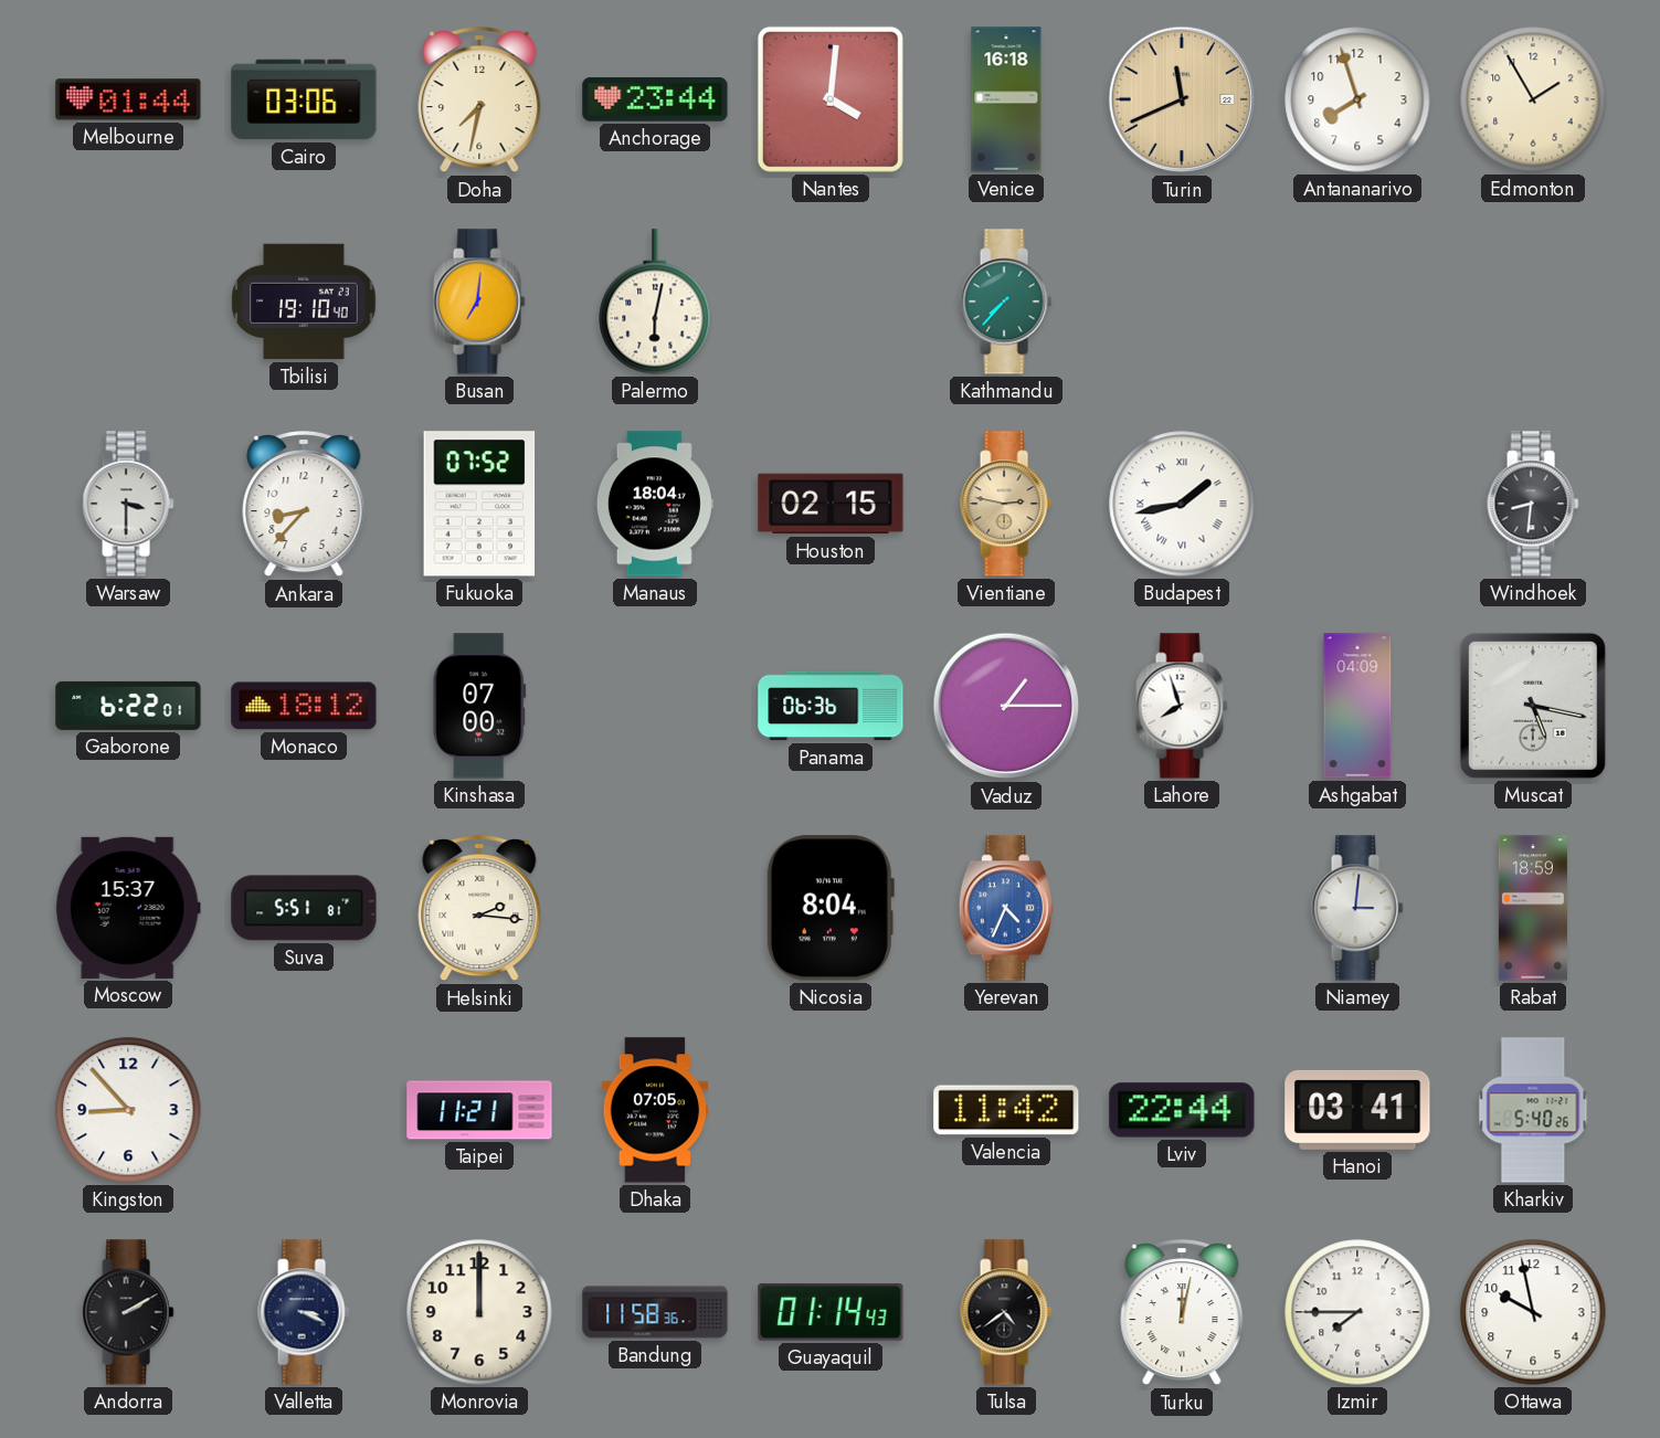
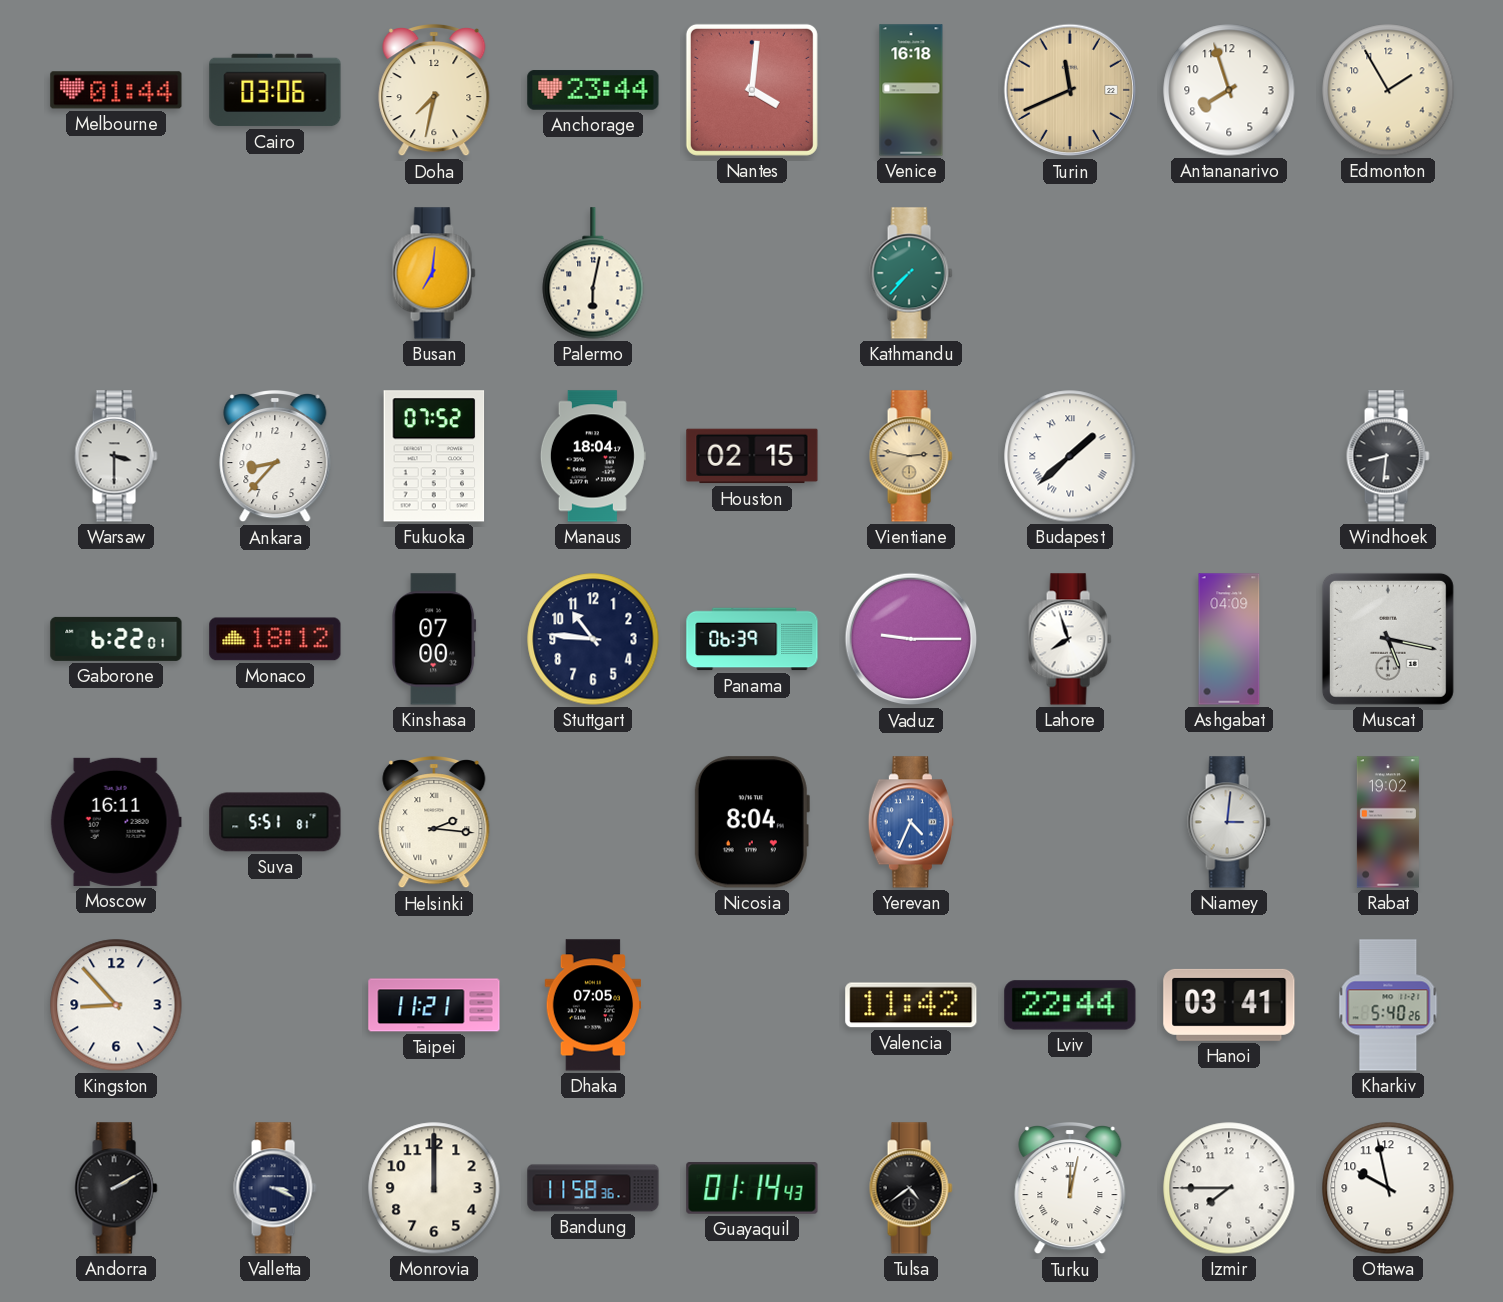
Tbilisi: 19:10 -> none (304, 302)
Budapest: 1:43 -> 1:38 (1070, 456)
Stuttgart: none -> 10:46 (593, 639)
Panama: 06:36 -> 06:39 (752, 639)
Vaduz: 1:15 -> 9:15 (911, 639)
Moscow: 15:37 -> 16:11 (116, 822)
Rabat: 18:59 -> 19:02 (1388, 822)
